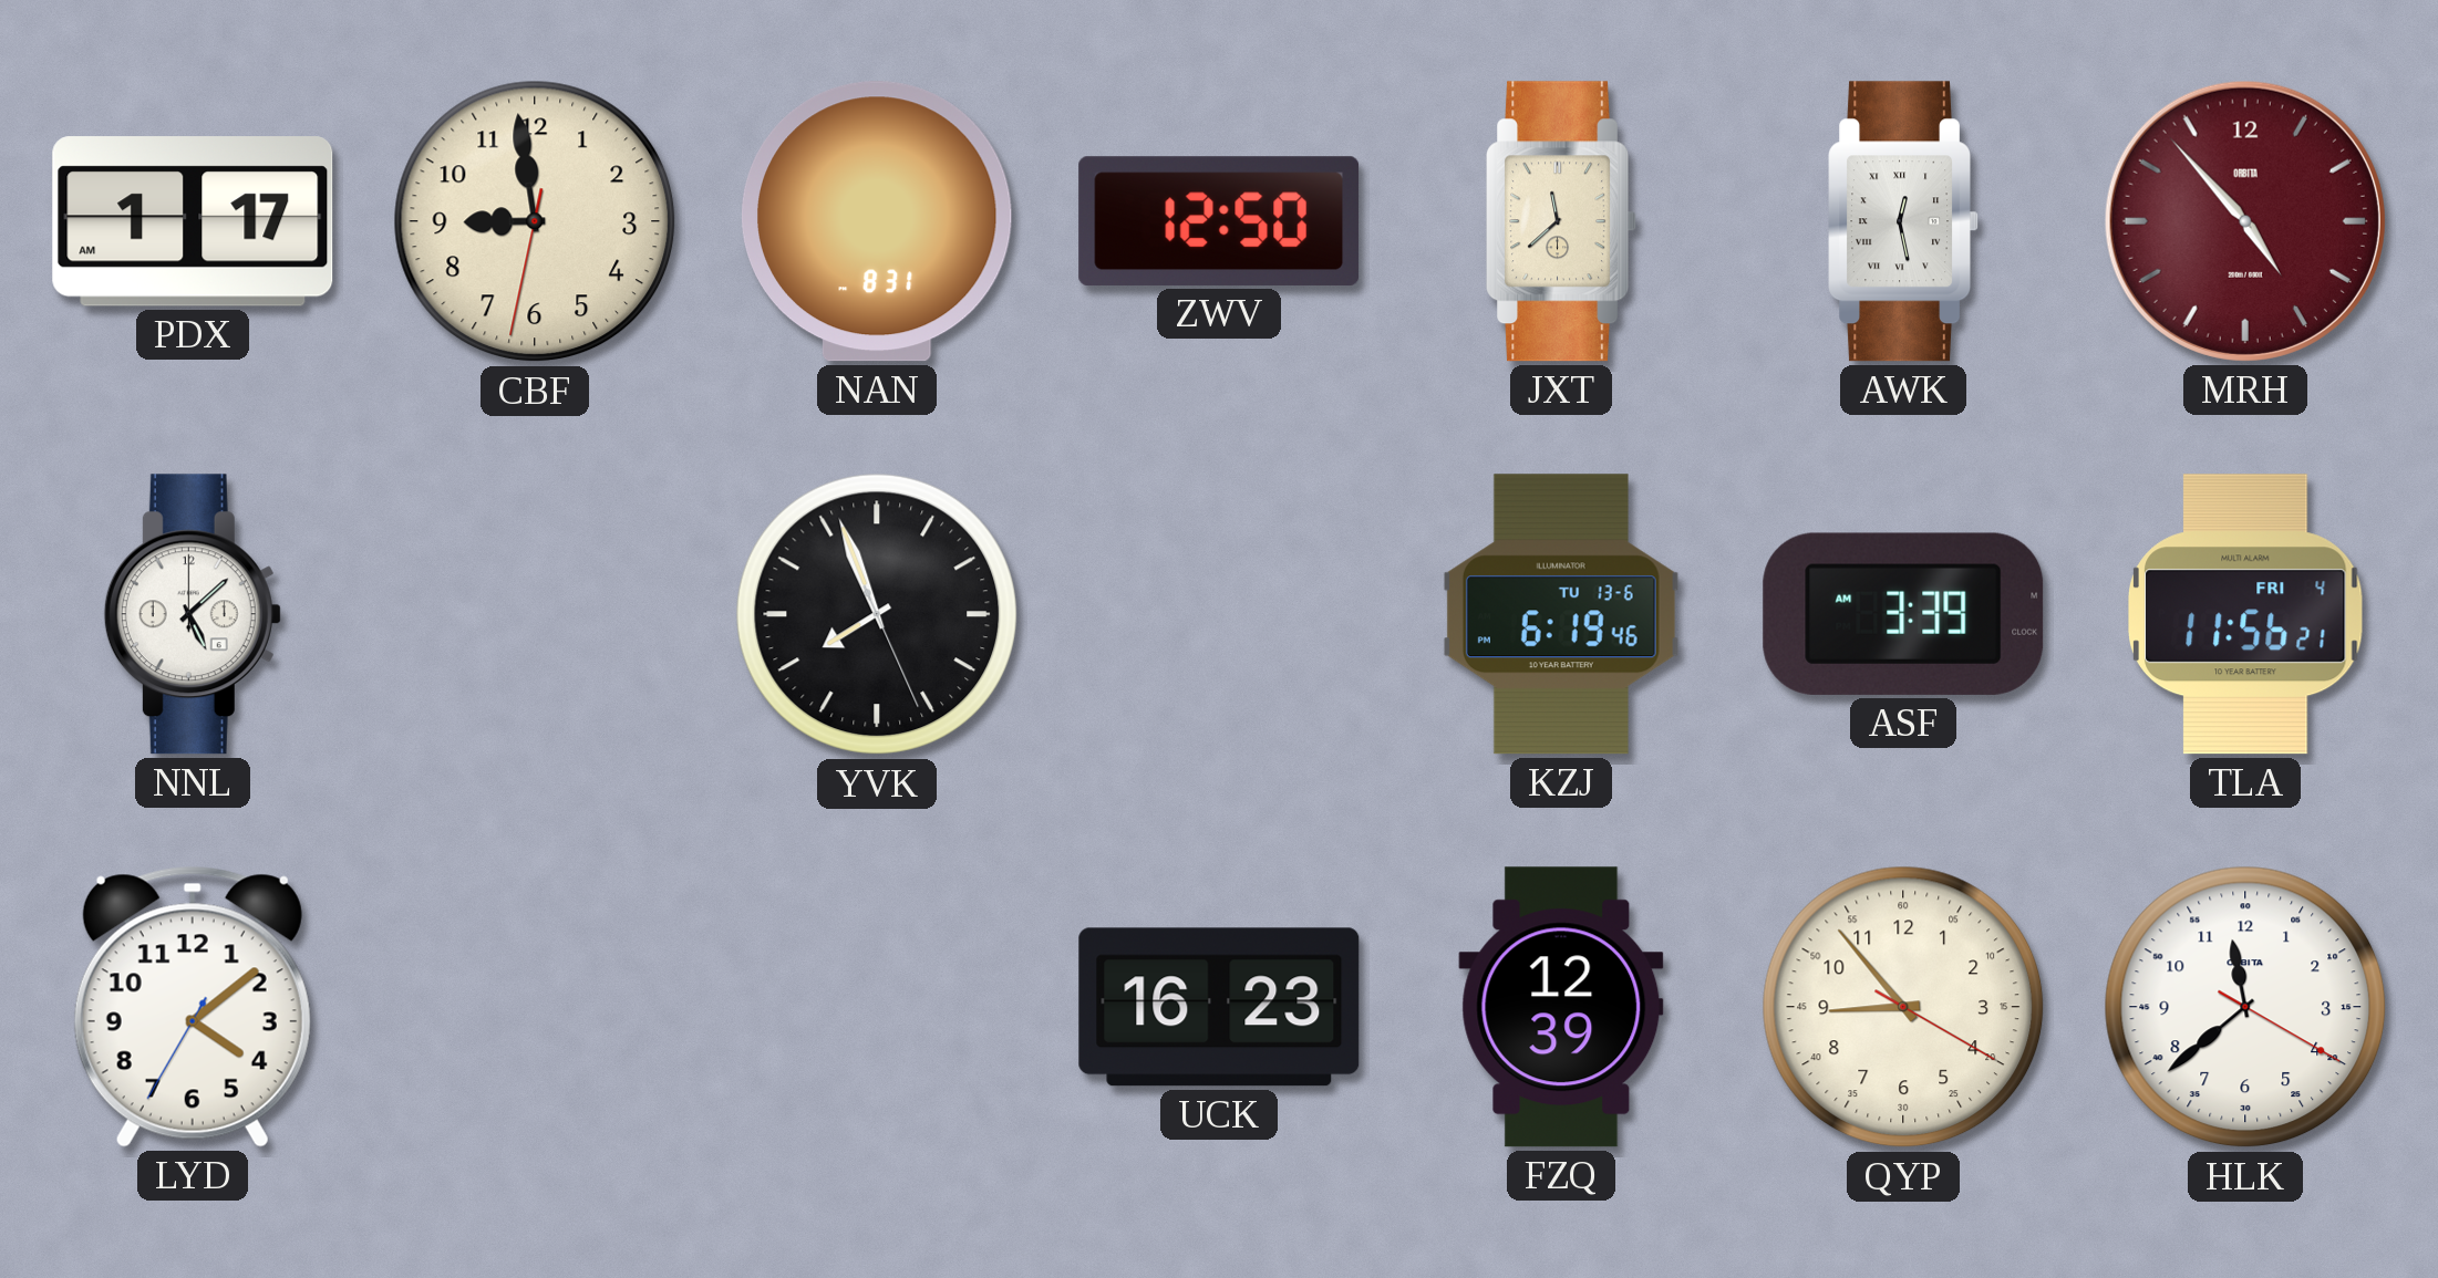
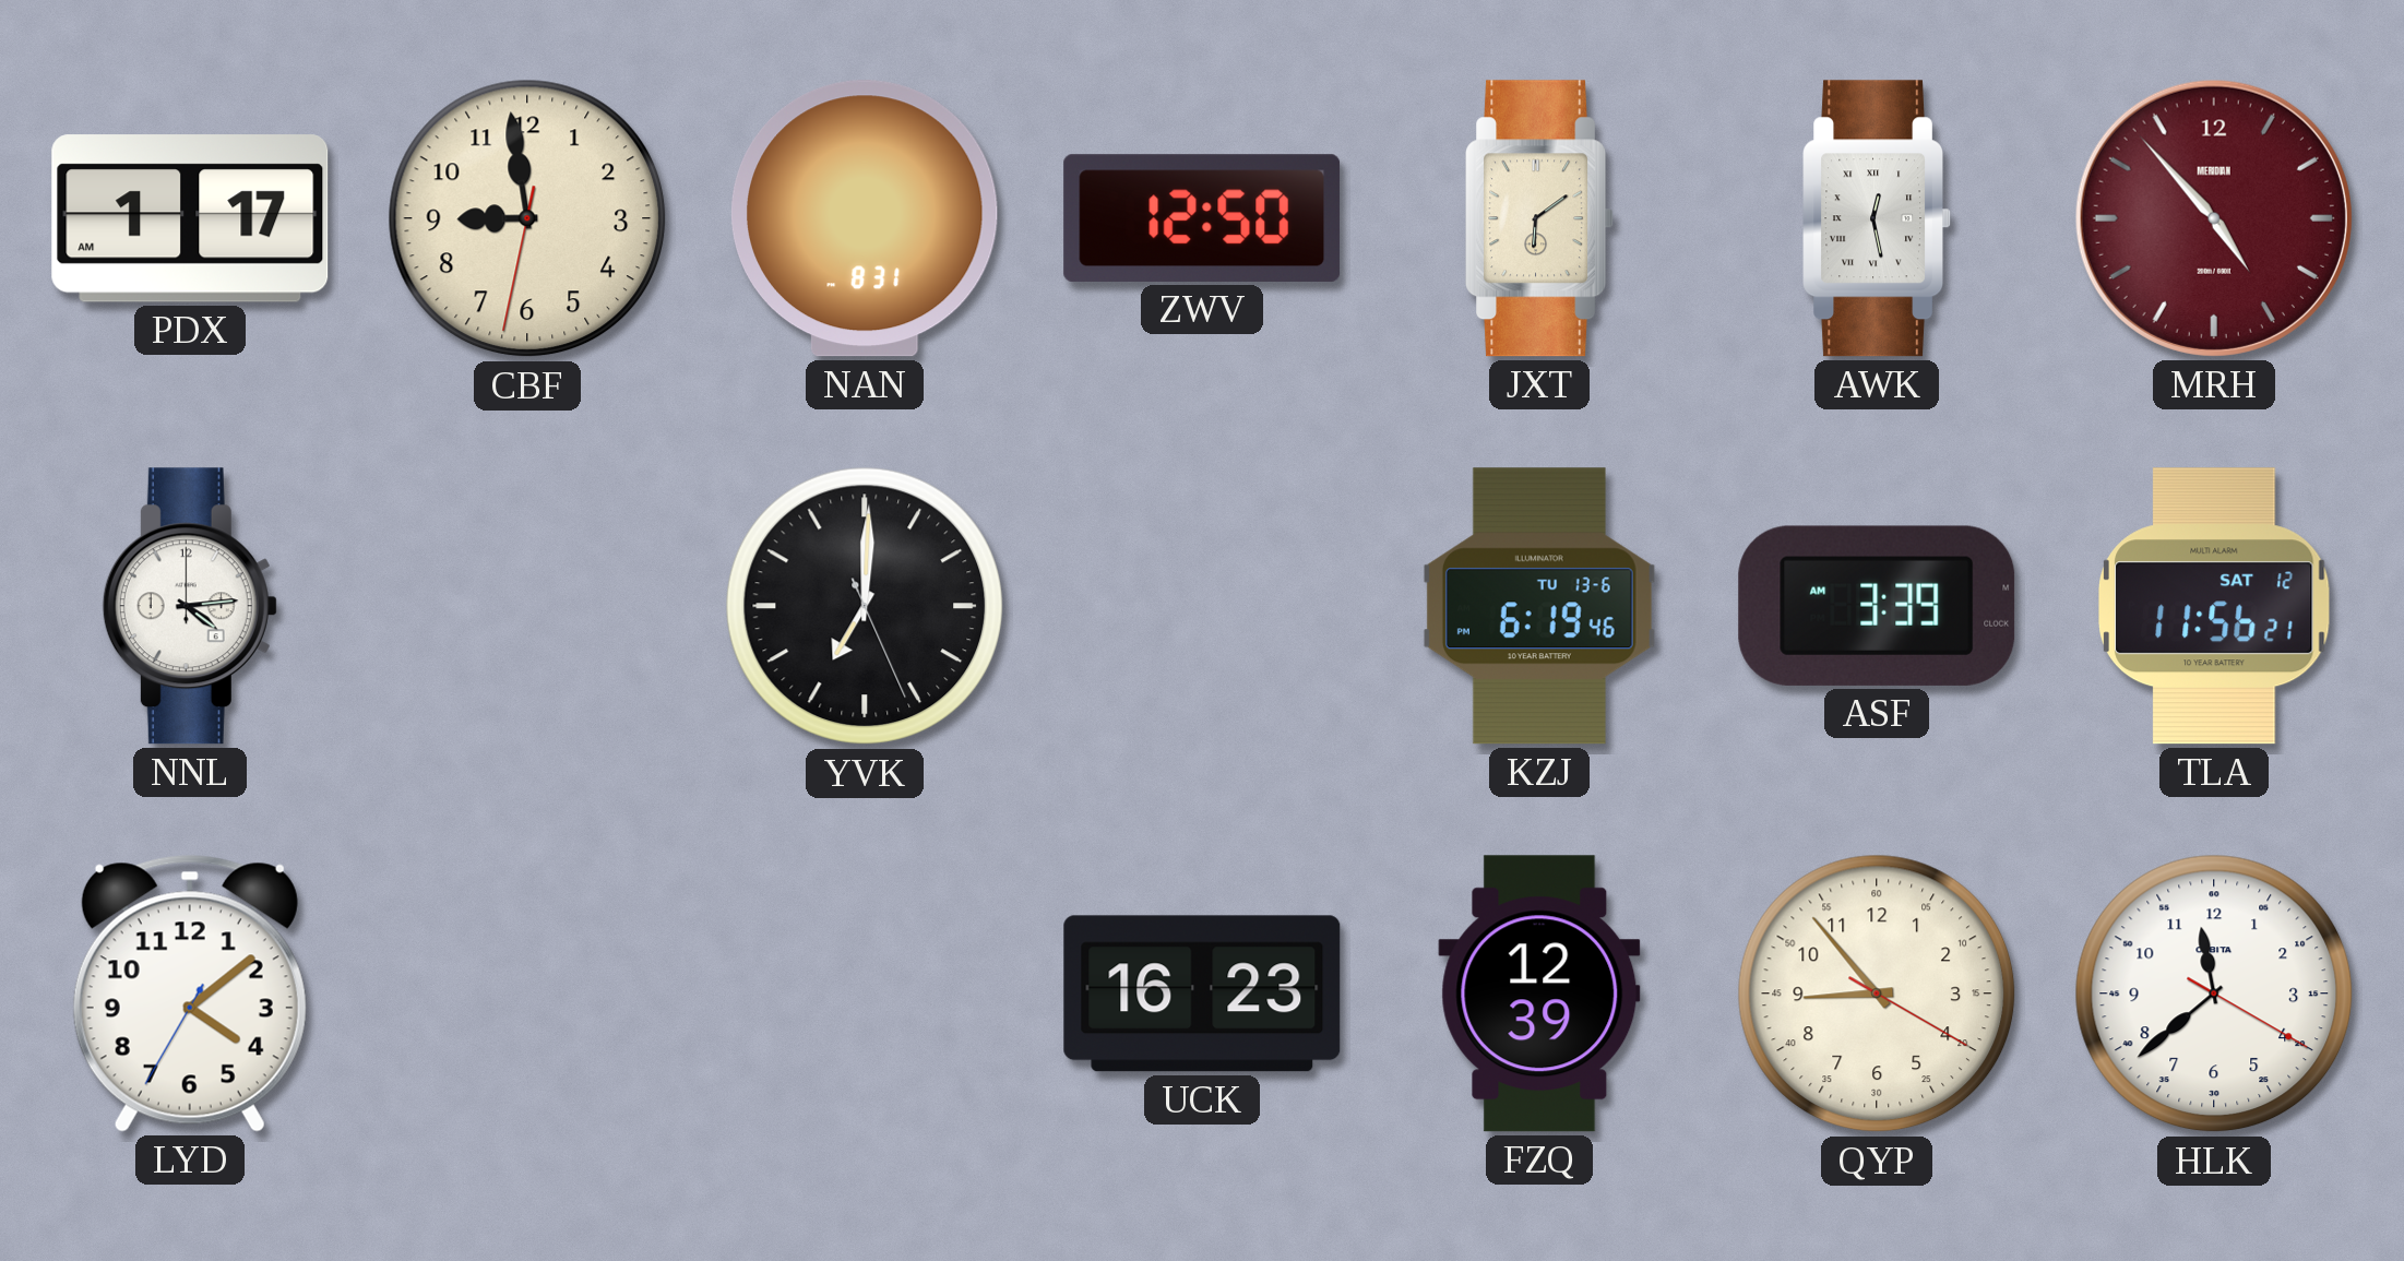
JXT: 11:38 -> 6:09 (1539, 218)
MRH brand: ORBITA -> MERIDIAN (2214, 218)
NNL: 5:08 -> 4:14 (190, 606)
YVK: 7:56 -> 7:00 (865, 606)
TLA date: FRI 4 -> SAT 12 (2215, 606)
